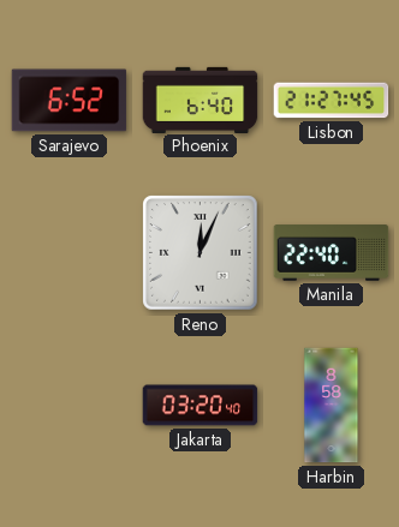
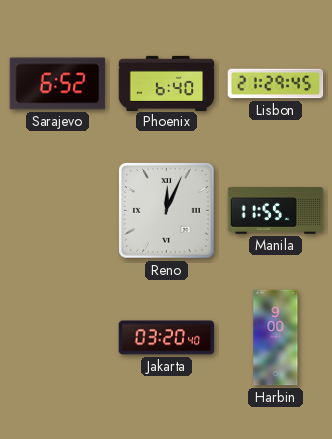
Lisbon: 21:27 -> 21:29 (276, 84)
Manila: 22:40 -> 11:55 (276, 211)
Harbin: 8:58 -> 9:00 (276, 338)
